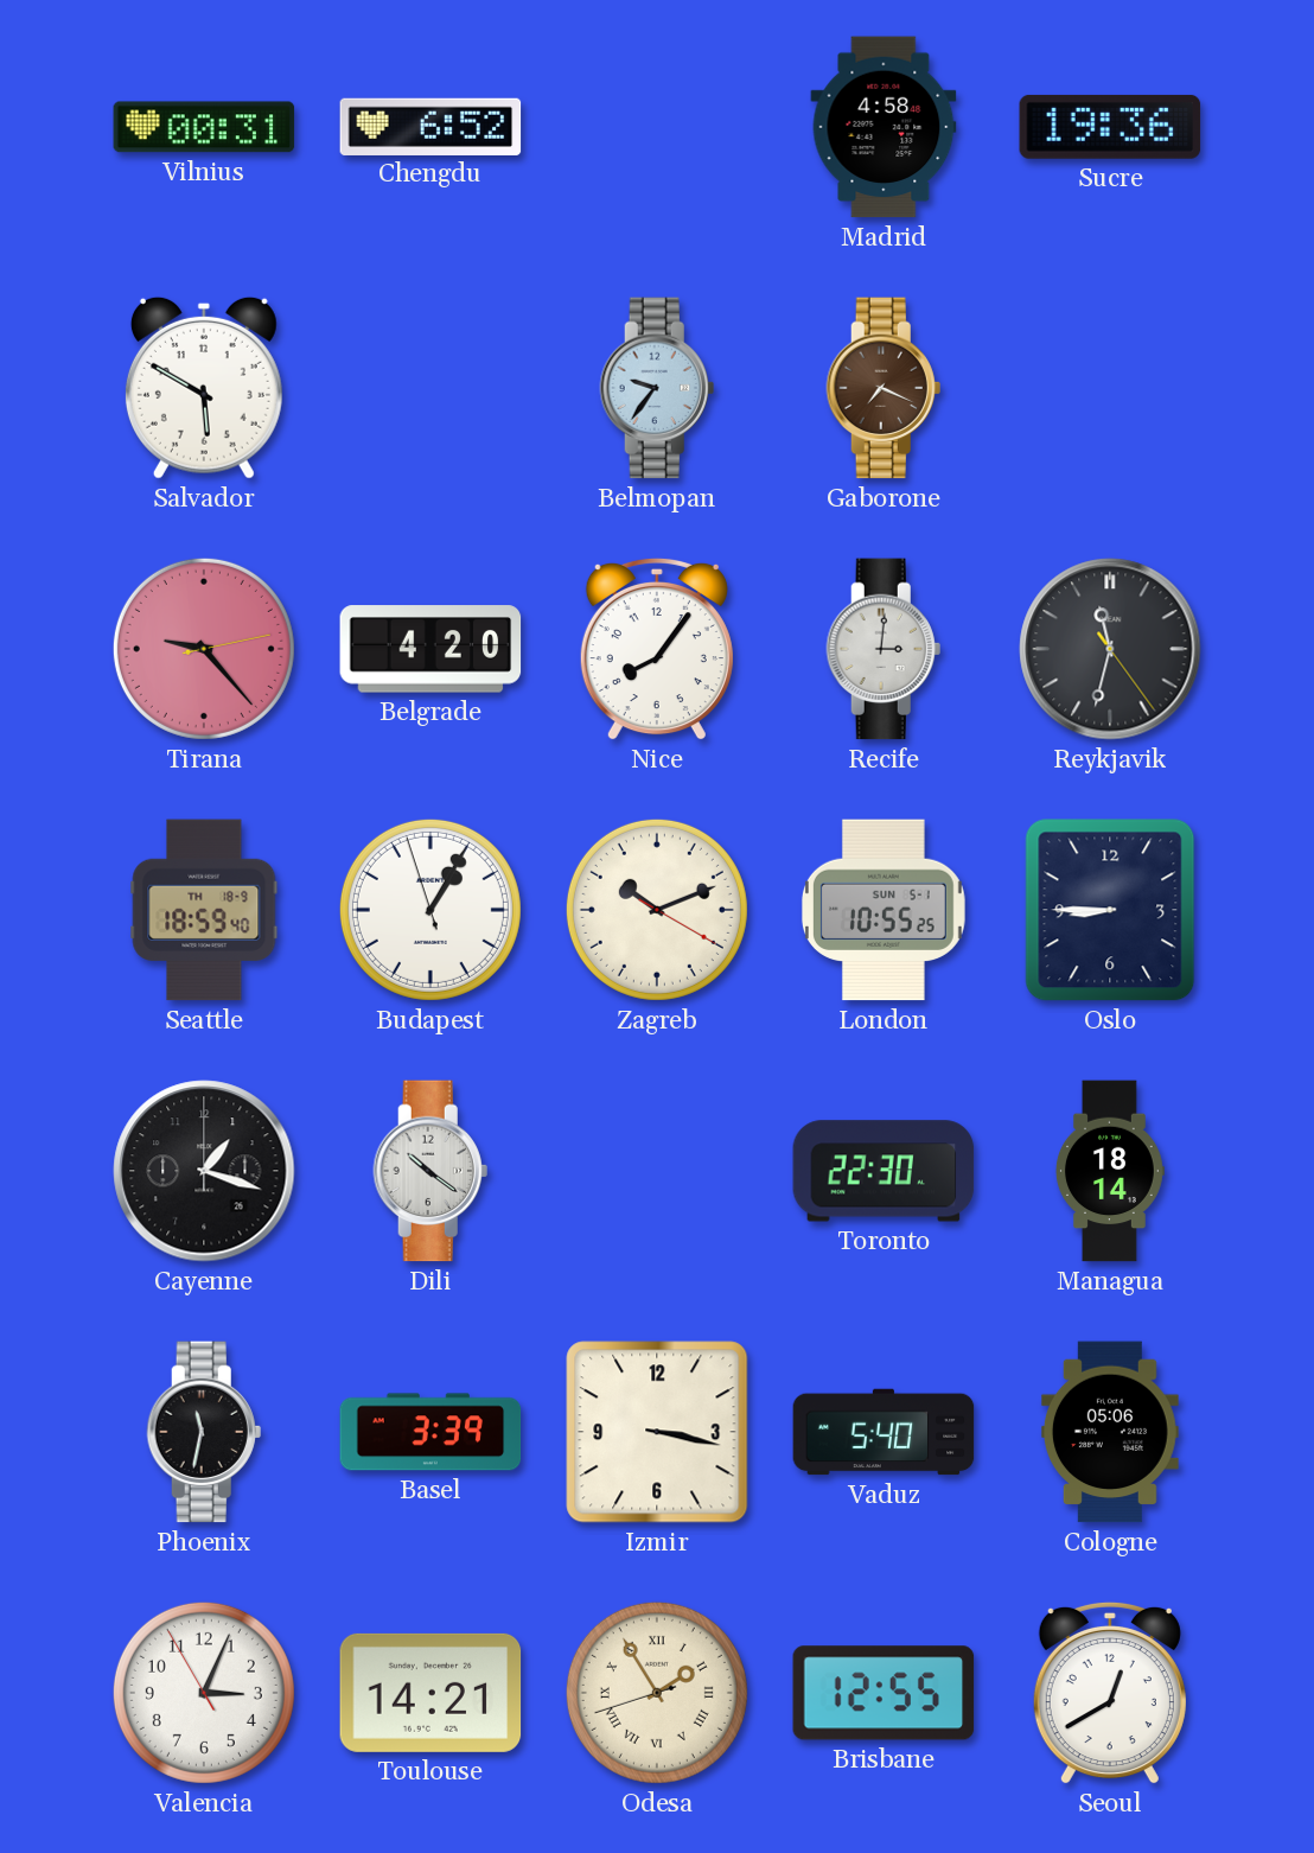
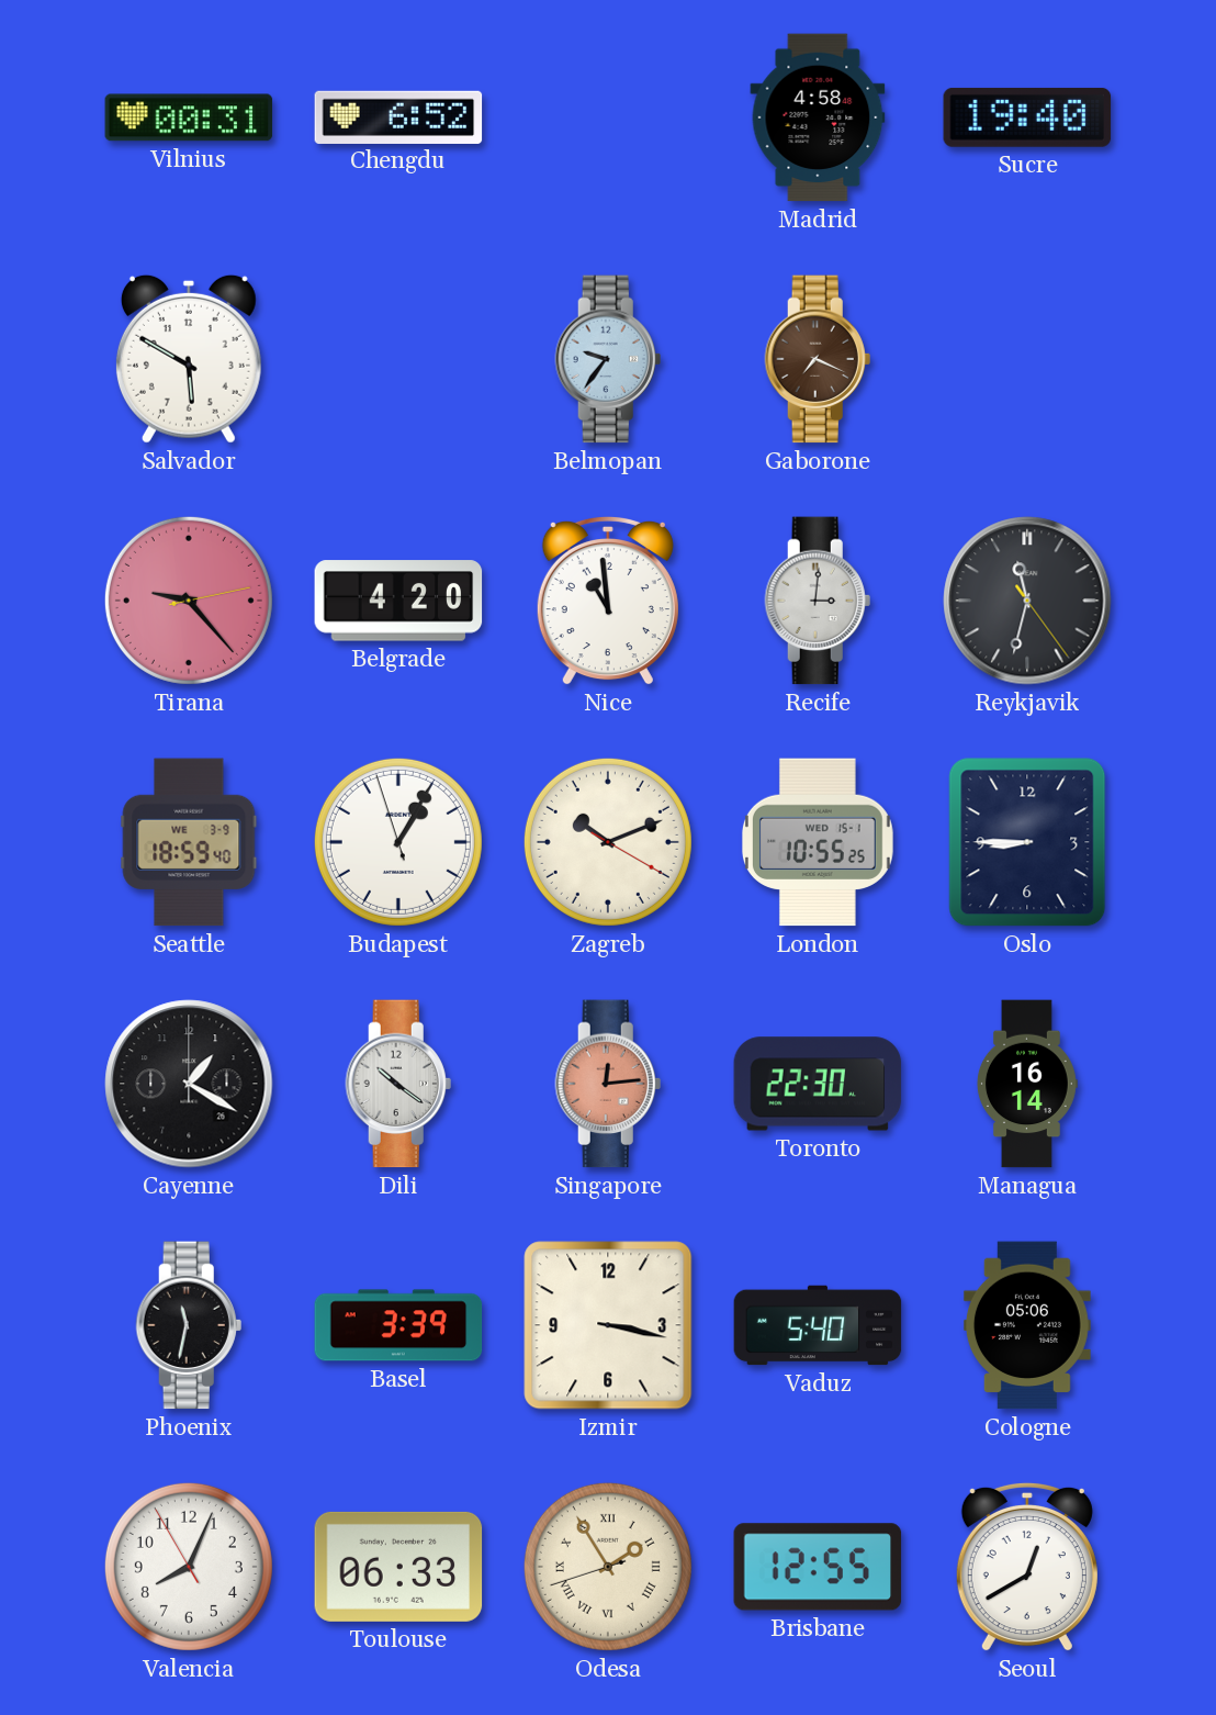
Sucre: 19:36 -> 19:40 (1027, 117)
Nice: 8:06 -> 10:59 (608, 601)
Seattle date: TH 18-9 -> WE 3-9 (189, 842)
London date: SUN 5-1 -> WED 15-1 (818, 842)
Cayenne: 1:18 -> 1:20 (189, 1084)
Singapore: none -> 12:14 (608, 1084)
Managua: 18:14 -> 16:14 (1026, 1084)
Valencia: 3:03 -> 8:03 (189, 1567)
Toulouse: 14:21 -> 06:33 (398, 1567)
